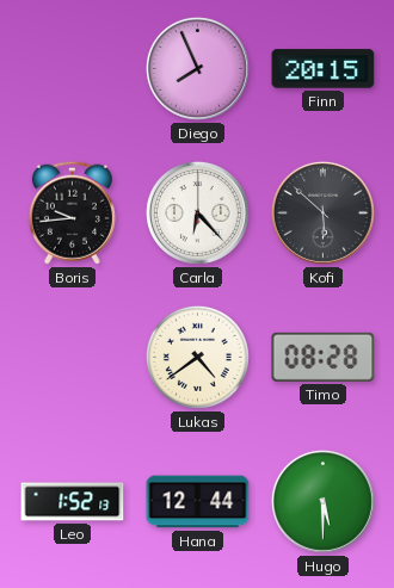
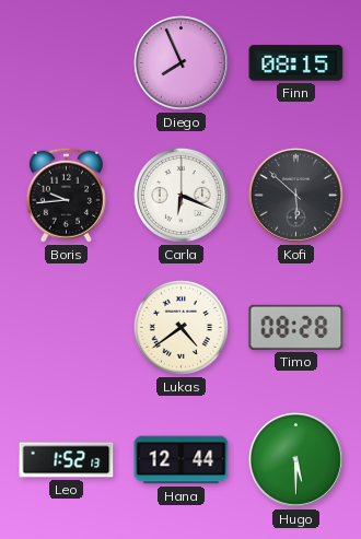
Finn: 20:15 -> 08:15 (296, 63)
Carla: 6:23 -> 6:19 (180, 195)
